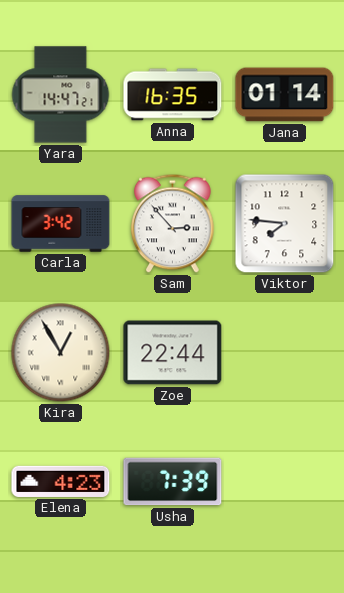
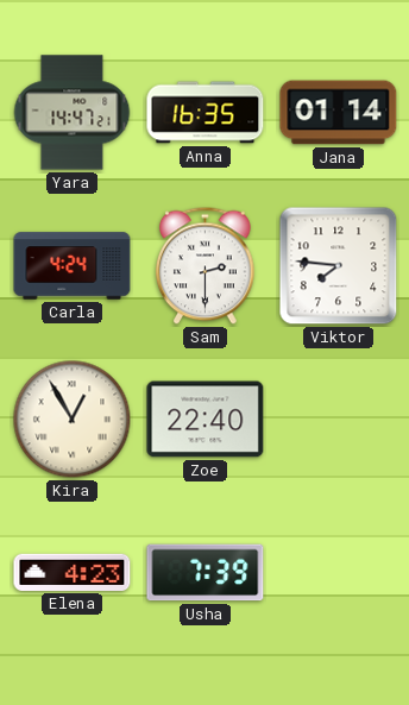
Carla: 3:42 -> 4:24 (73, 266)
Sam: 2:53 -> 2:30 (206, 266)
Zoe: 22:44 -> 22:40 (206, 420)
